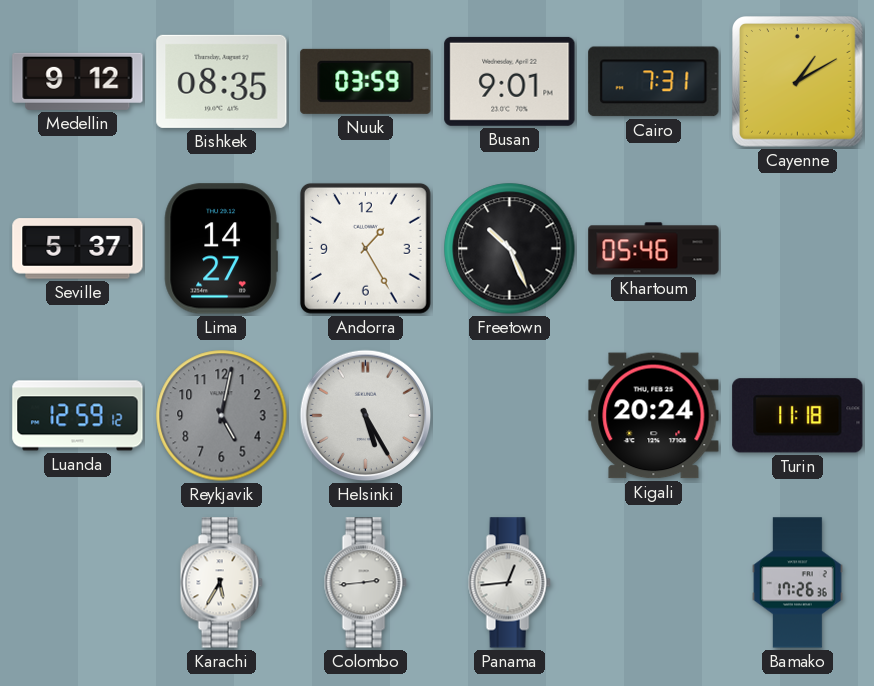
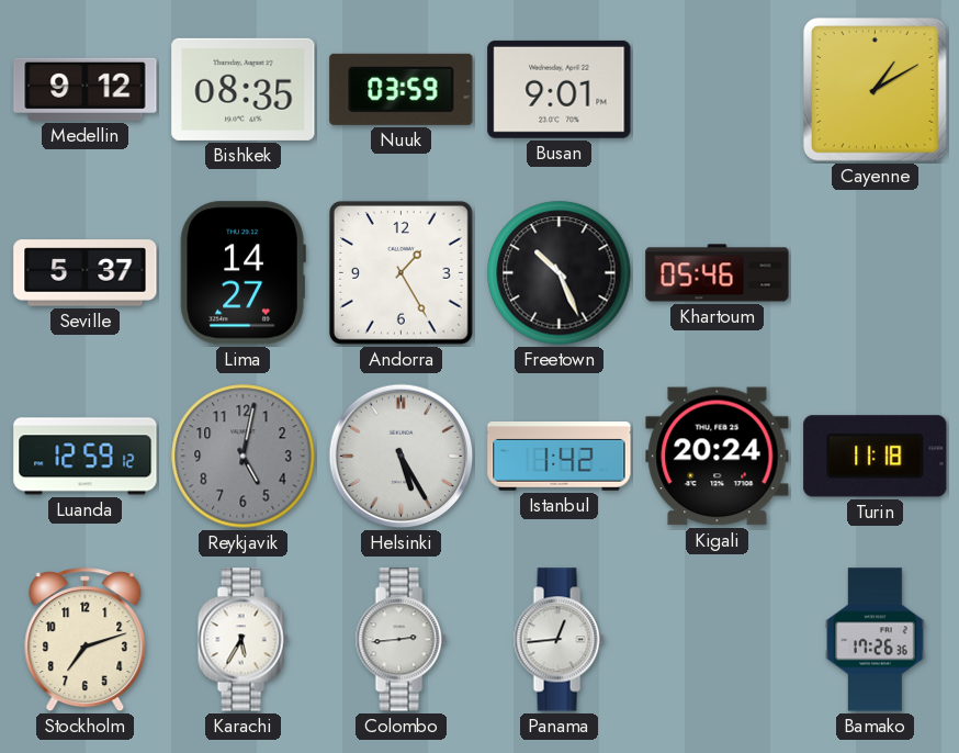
Cairo: 7:31 -> none (654, 82)
Istanbul: none -> 1:42 (560, 457)
Stockholm: none -> 7:12 (86, 640)
